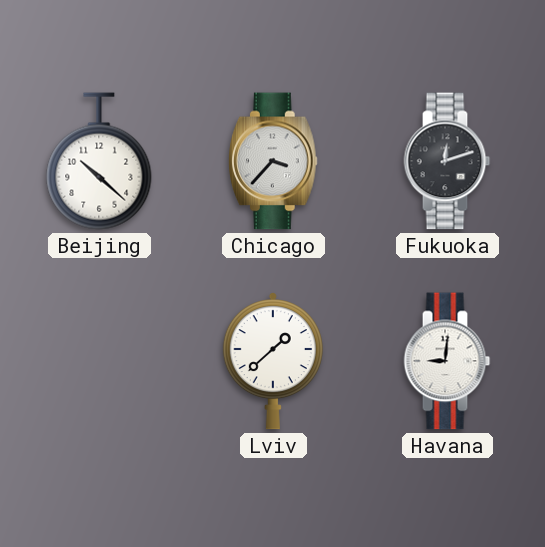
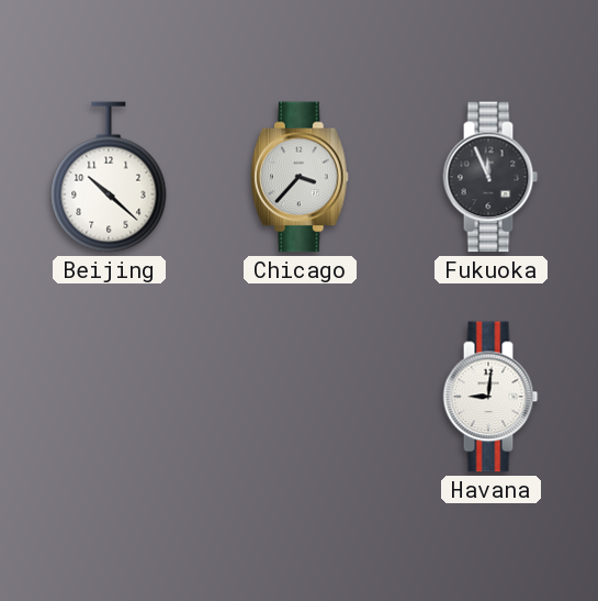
Fukuoka: 12:12 -> 11:56 (490, 177)
Lviv: 1:38 -> none (273, 362)
